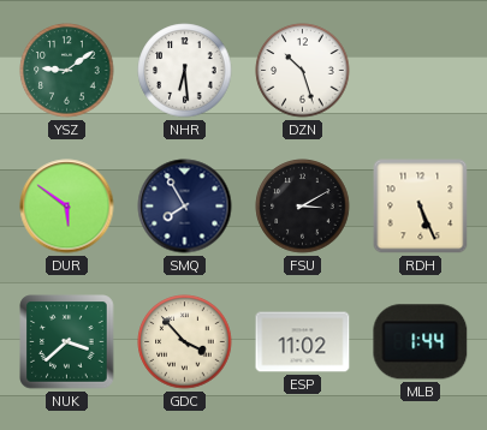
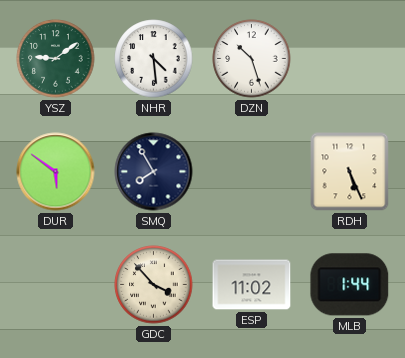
NHR: 6:29 -> 4:29 (154, 59)
FSU: 3:10 -> none (303, 207)
NUK: 3:38 -> none (67, 342)
